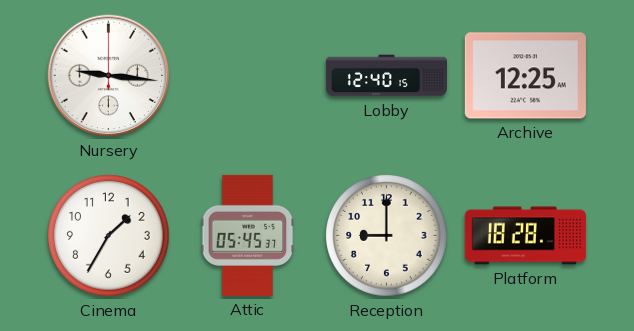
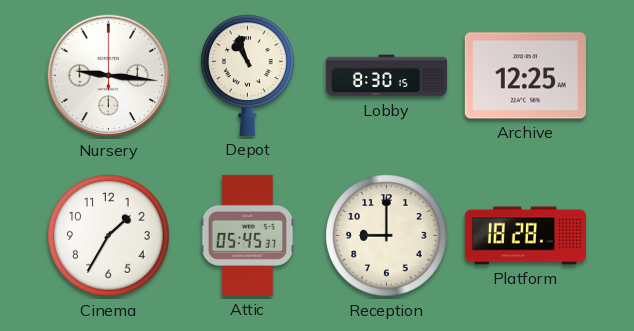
Depot: none -> 10:57 (248, 75)
Lobby: 12:40 -> 8:30 (386, 76)
